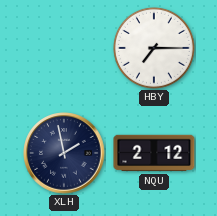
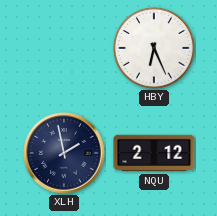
HBY: 7:15 -> 6:26 (154, 48)
